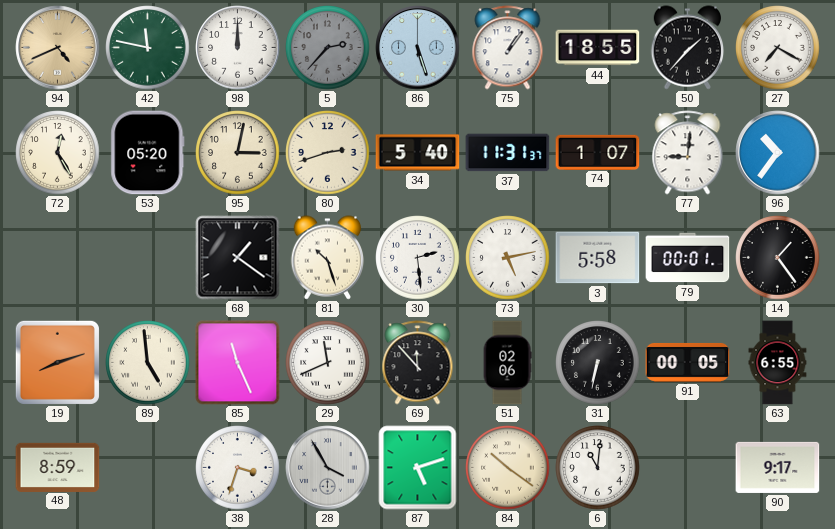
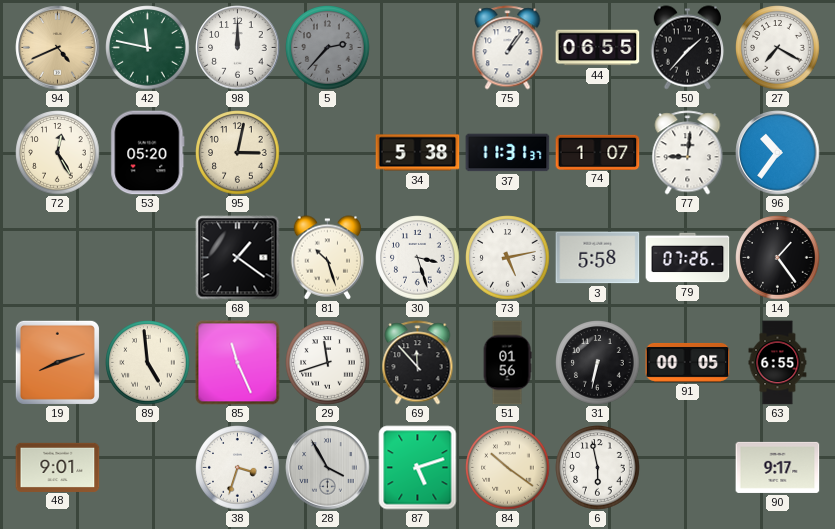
86: 5:27 -> none (418, 48)
44: 18:55 -> 06:55 (598, 48)
80: 2:42 -> none (328, 153)
34: 5:40 -> 5:38 (418, 153)
30: 2:29 -> 3:27 (418, 258)
79: 00:01 -> 07:26 (688, 258)
29: 11:41 -> 11:42 (328, 363)
51: 02:06 -> 01:56 (507, 363)
48: 8:59 -> 9:01 (58, 467)
6: 11:01 -> 5:58 (598, 468)
